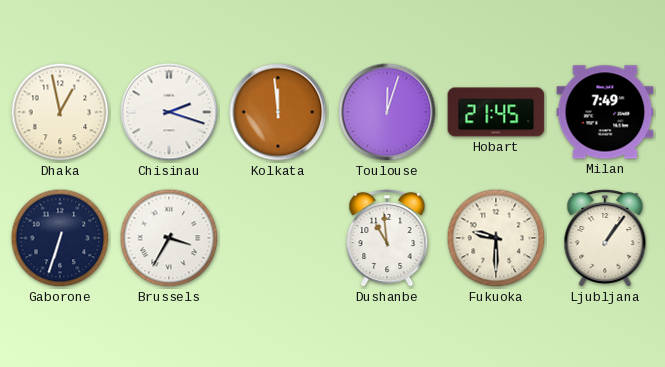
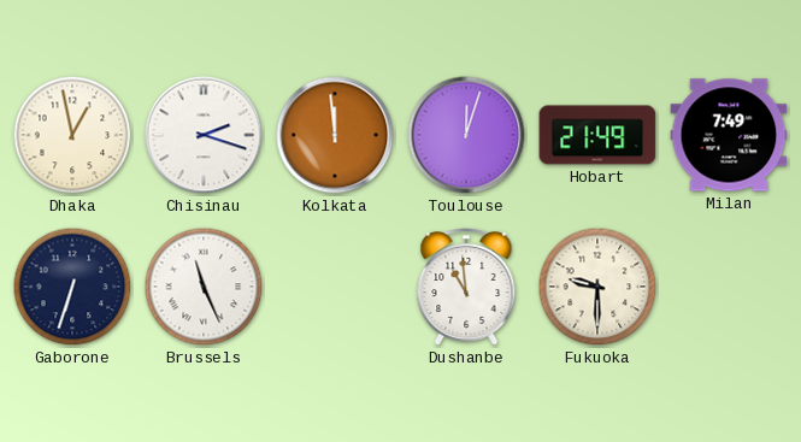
Hobart: 21:45 -> 21:49 (597, 135)
Brussels: 3:35 -> 11:26 (204, 287)
Ljubljana: 1:06 -> none (605, 239)
